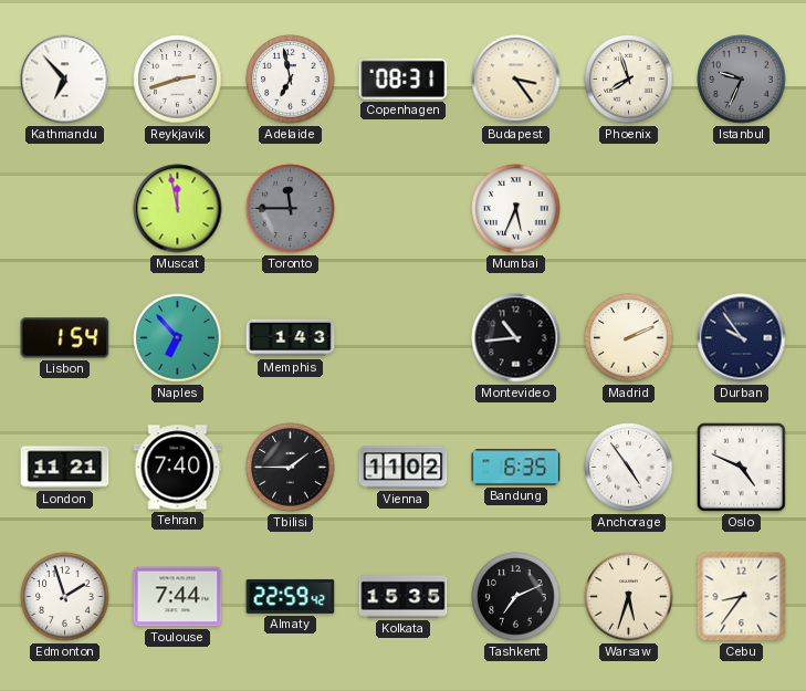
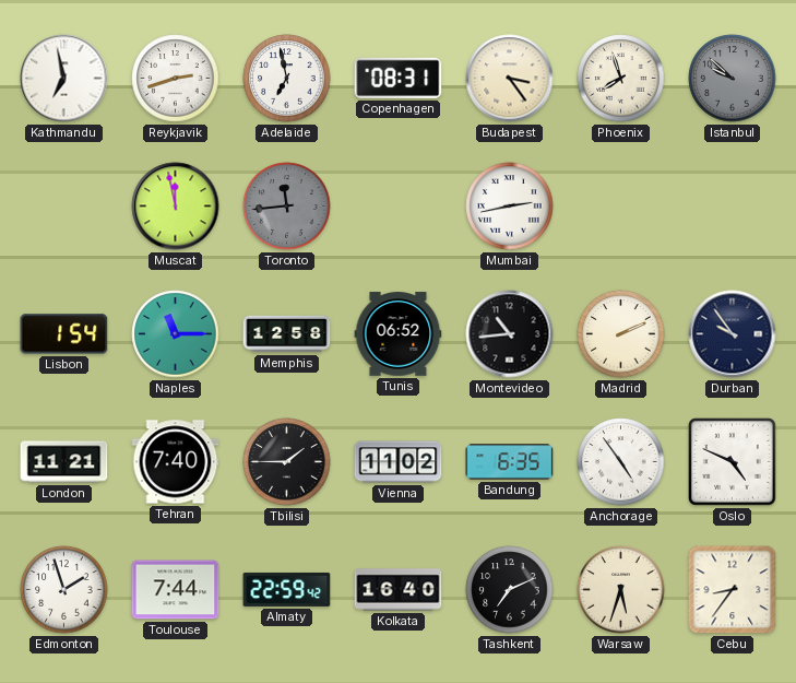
Kathmandu: 6:53 -> 6:58 (64, 79)
Istanbul: 9:34 -> 9:52 (733, 79)
Toronto: 11:45 -> 11:44 (287, 207)
Mumbai: 5:34 -> 2:43 (510, 207)
Naples: 6:53 -> 11:15 (176, 334)
Memphis: 1:43 -> 12:58 (287, 334)
Tunis: none -> 06:52 (399, 334)
Kolkata: 15:35 -> 16:40 (399, 590)
